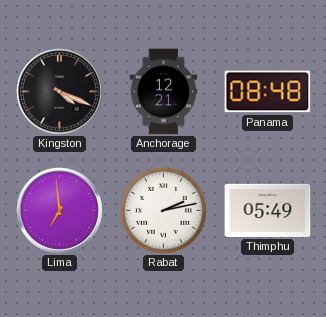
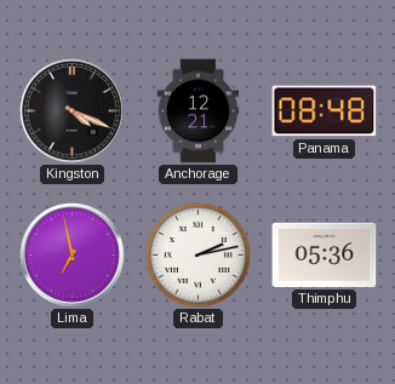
Lima: 6:59 -> 6:58 (73, 256)
Thimphu: 05:49 -> 05:36 (325, 254)
